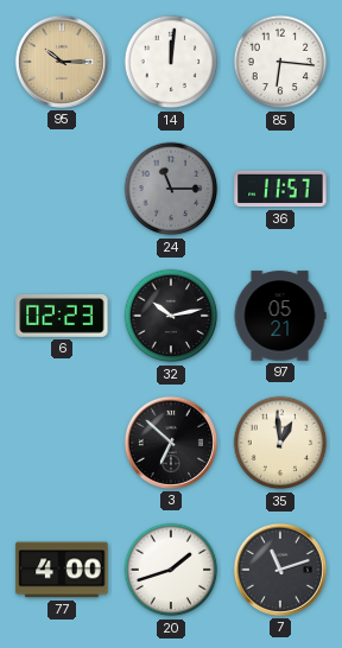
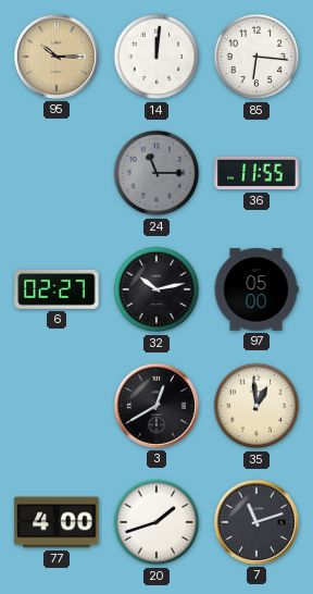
36: 11:57 -> 11:55 (256, 173)
6: 02:23 -> 02:27 (57, 289)
97: 05:21 -> 05:00 (256, 289)
3: 6:52 -> 12:40 (156, 406)
